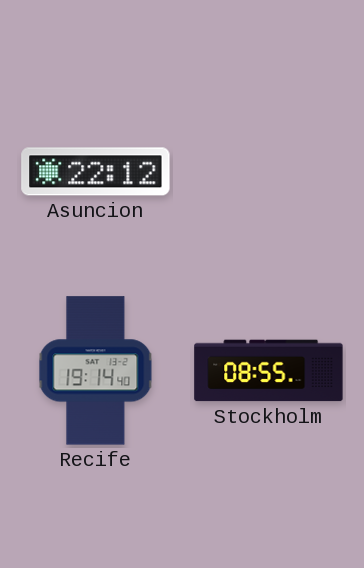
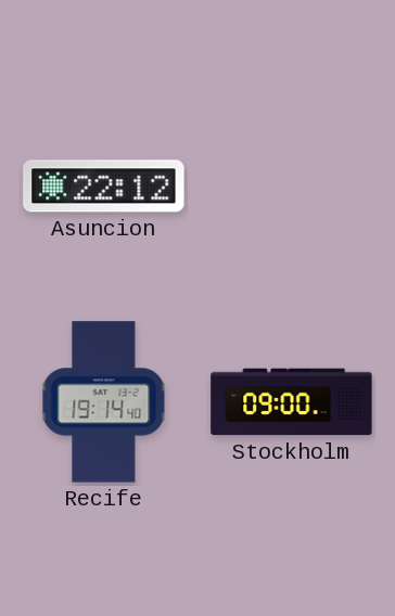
Stockholm: 08:55 -> 09:00 (292, 402)
